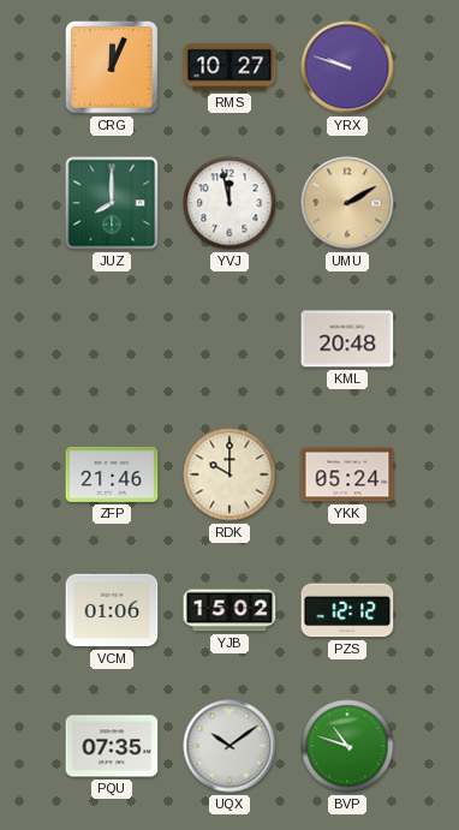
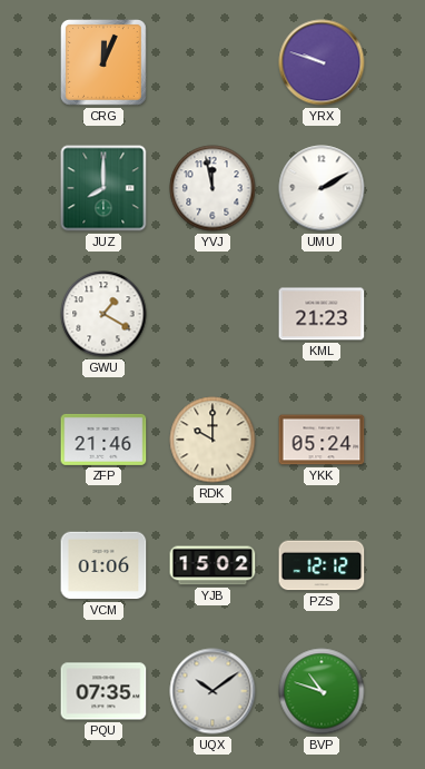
RMS: 10:27 -> none (229, 67)
UMU dial: champagne -> white (322, 188)
GWU: none -> 1:20 (103, 314)
KML: 20:48 -> 21:23 (322, 314)
